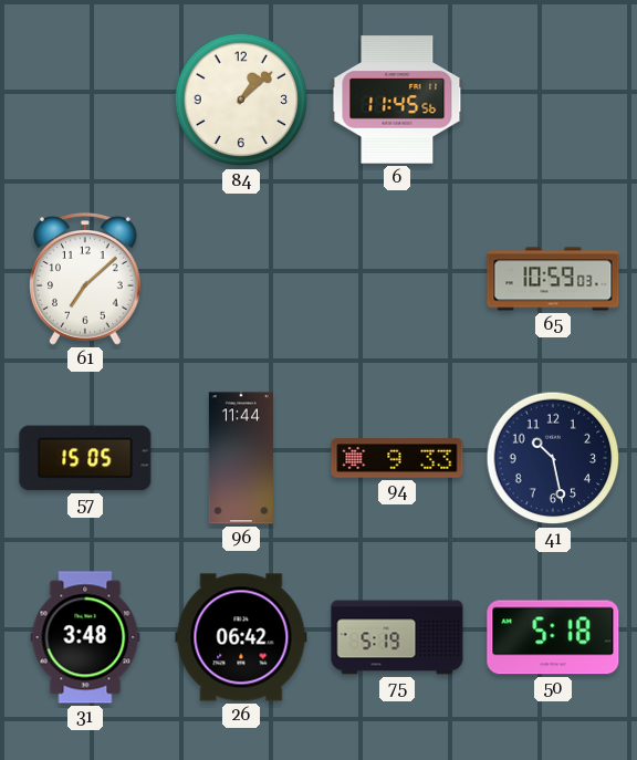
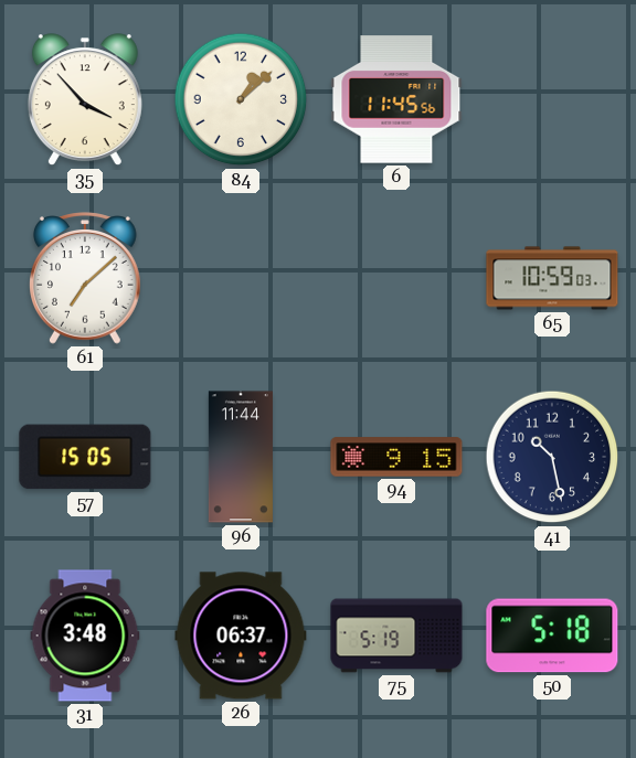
35: none -> 3:53 (85, 100)
94: 9:33 -> 9:15 (396, 457)
26: 06:42 -> 06:37 (241, 636)
